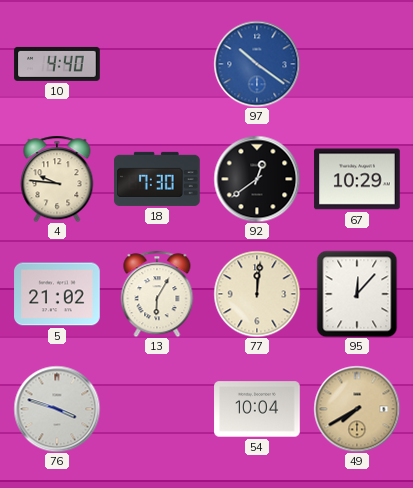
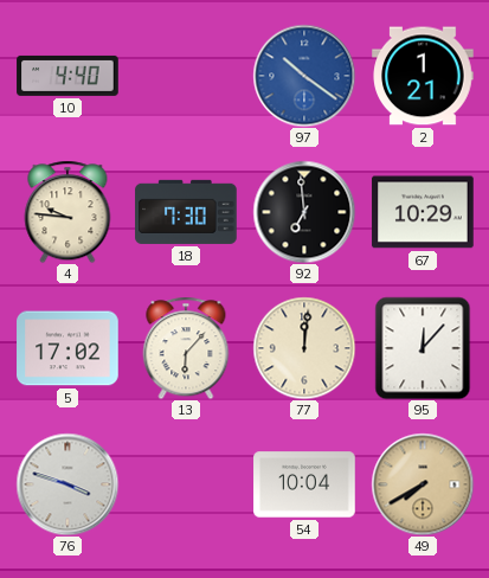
2: none -> 1:21 (423, 76)
92: 12:39 -> 6:59 (304, 212)
5: 21:02 -> 17:02 (67, 348)
13: 6:05 -> 6:07 (186, 348)
